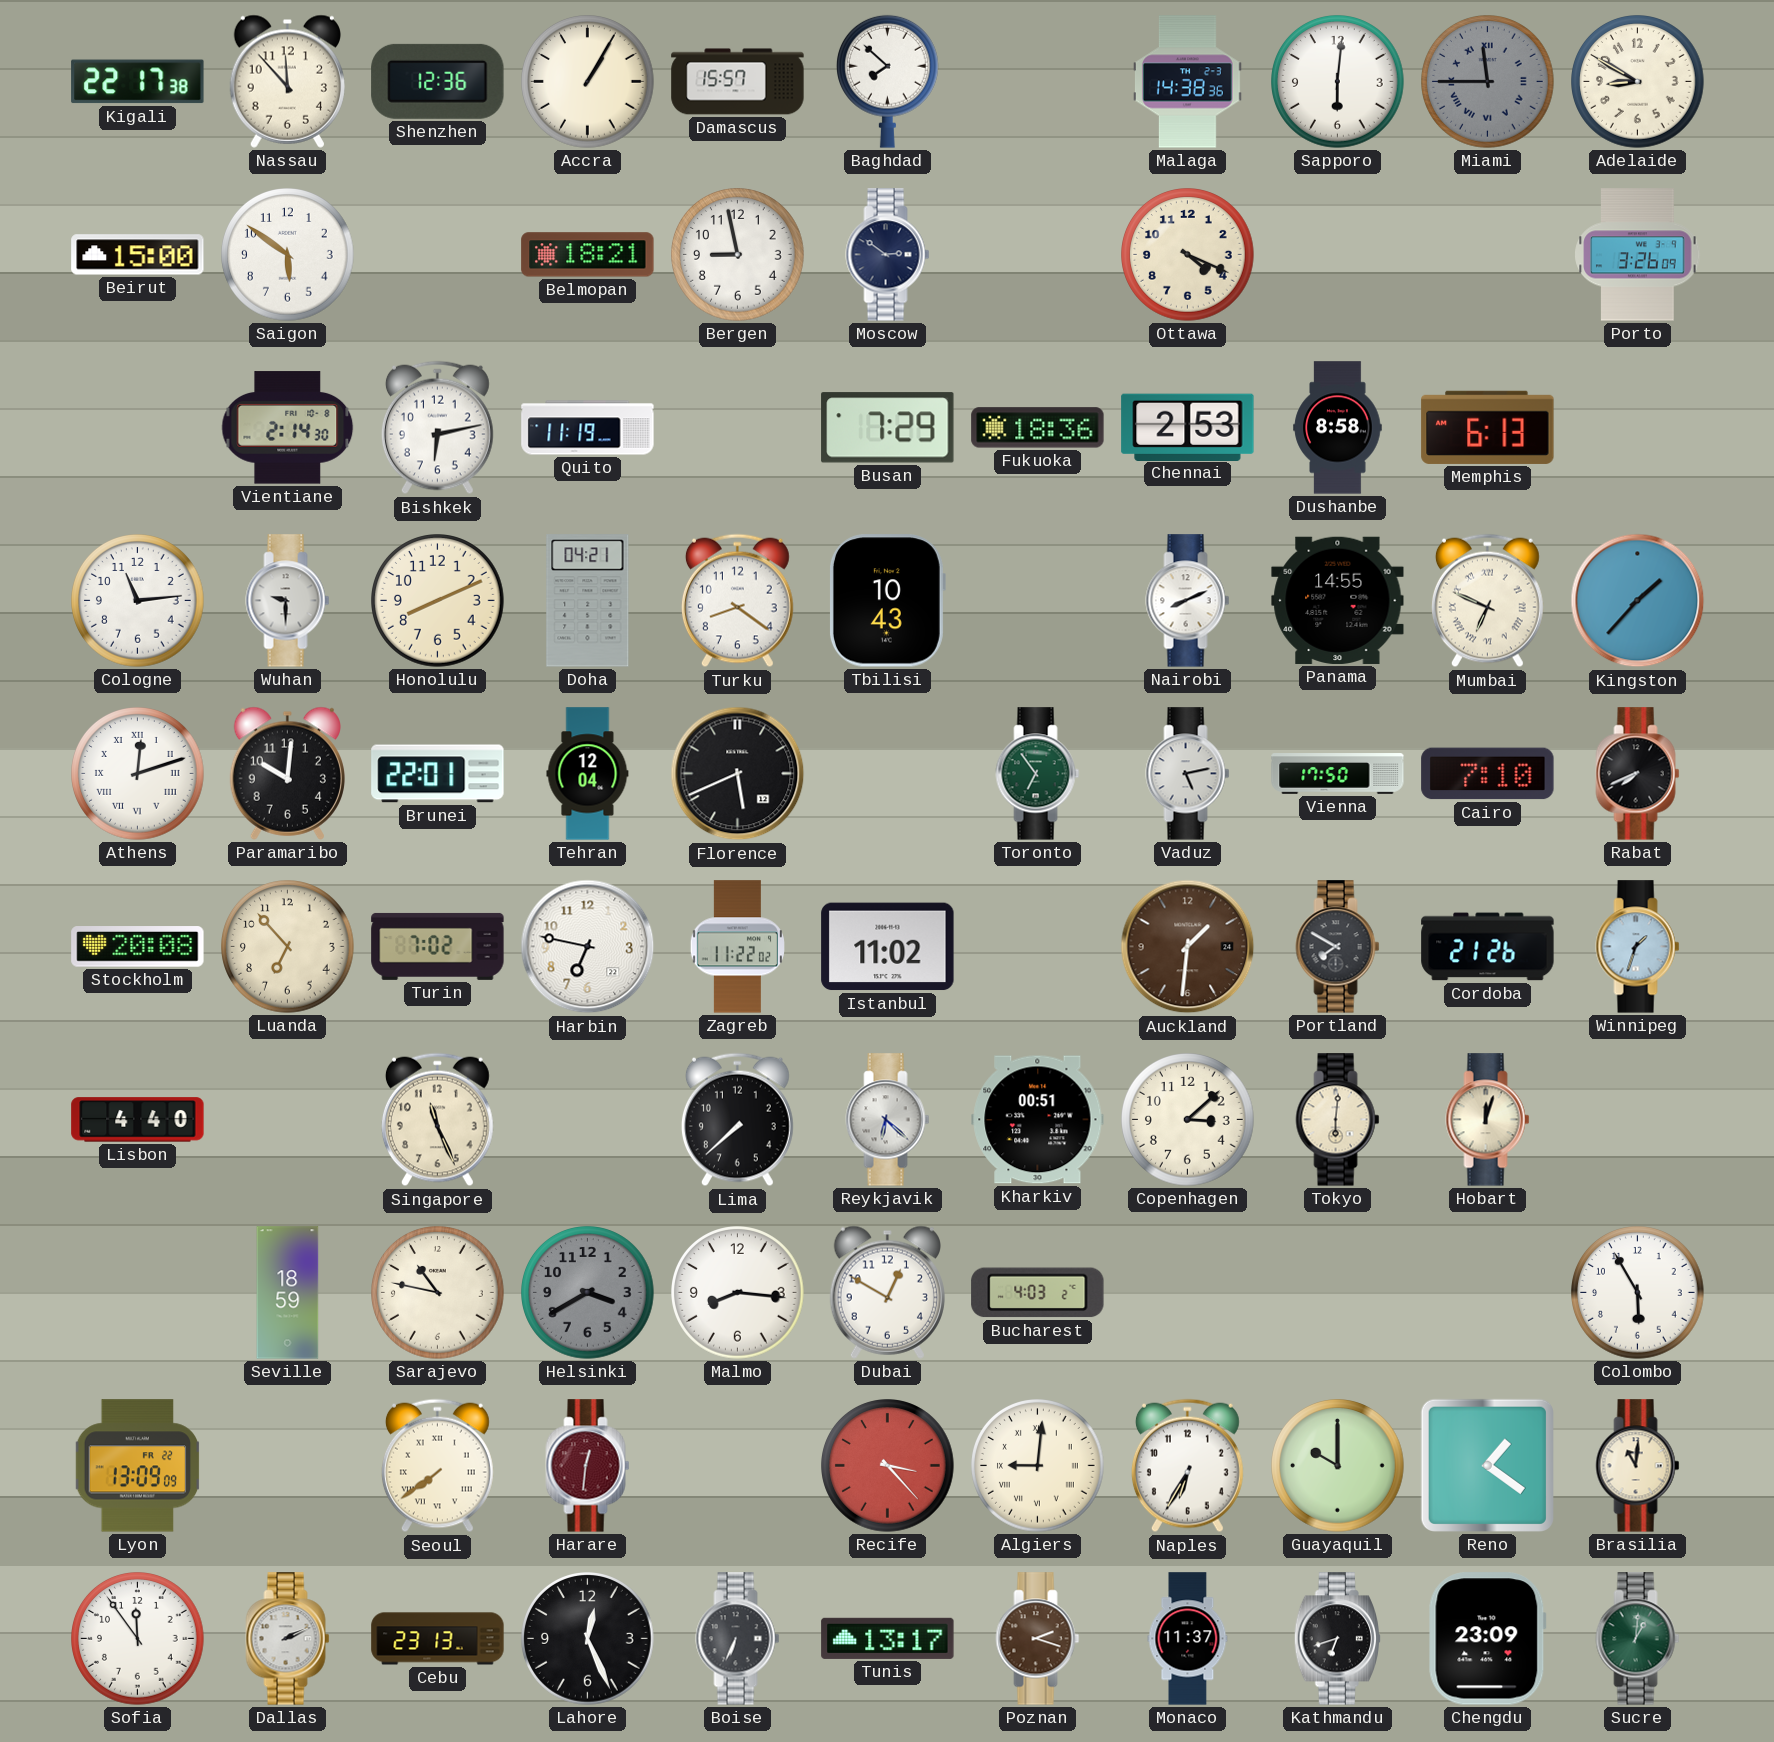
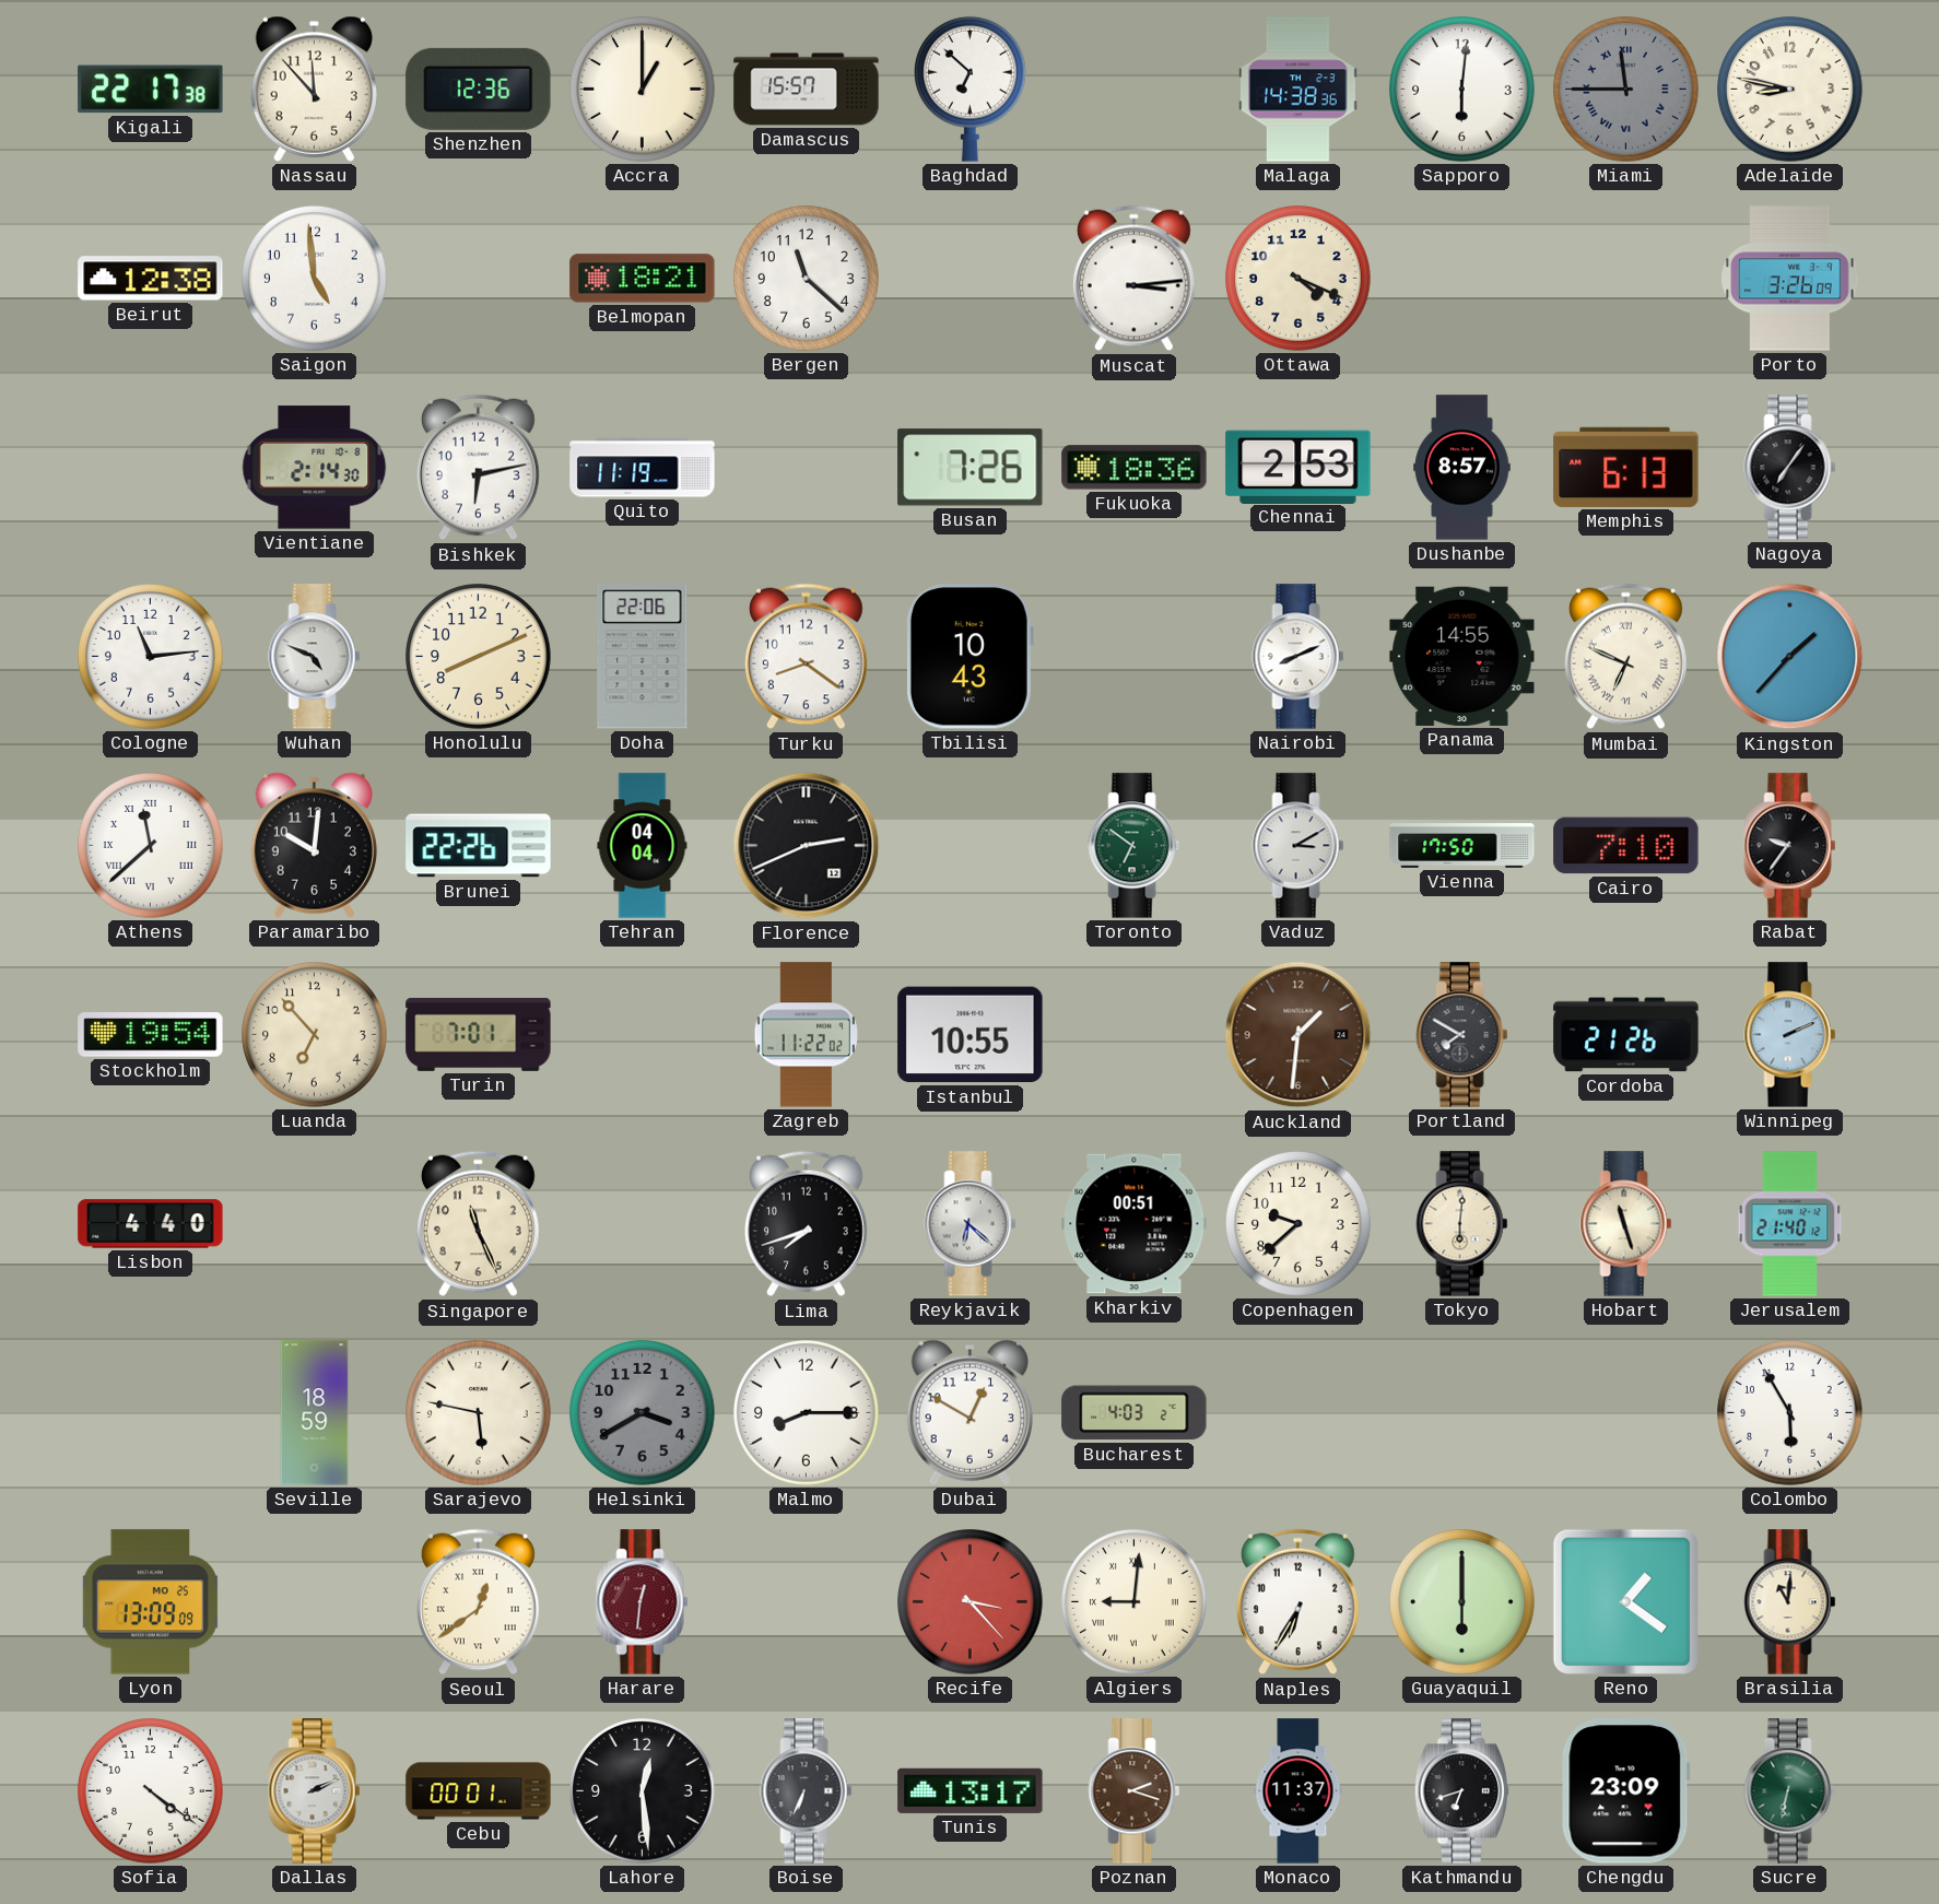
Accra: 1:05 -> 1:00 (643, 90)
Baghdad: 7:52 -> 6:52 (969, 89)
Adelaide: 8:50 -> 8:47 (1790, 90)
Beirut: 15:00 -> 12:38 (151, 279)
Saigon: 5:51 -> 4:59 (315, 279)
Bergen: 8:58 -> 11:22 (807, 279)
Moscow: 2:51 -> none (888, 255)
Muscat: none -> 3:14 (1133, 279)
Busan: 7:29 -> 7:26 (971, 468)
Dushanbe: 8:58 -> 8:57 (1462, 468)
Nagoya: none -> 7:06 (1790, 468)
Wuhan: 9:30 -> 4:49 (315, 657)
Doha: 04:21 -> 22:06 (643, 657)
Athens: 12:12 -> 11:38 (151, 846)
Brunei: 22:01 -> 22:26 (479, 846)
Tehran: 12:04 -> 04:04 (643, 846)
Florence: 5:41 -> 2:41 (807, 846)
Toronto: 6:54 -> 6:51 (1135, 846)
Vaduz: 5:13 -> 3:10 (1298, 846)
Rabat: 7:41 -> 9:36 (1790, 846)
Stockholm: 20:08 -> 19:54 (151, 1035)
Turin: 7:02 -> 7:01 (479, 1034)
Harbin: 6:47 -> none (588, 947)
Istanbul: 11:02 -> 10:55 (971, 1035)
Winnipeg: 1:33 -> 2:11 (1790, 1035)
Lima: 7:38 -> 7:42 (806, 1224)
Copenhagen: 3:08 -> 9:38 (1298, 1224)
Hobart: 12:03 -> 11:27 (1626, 1224)
Jerusalem: none -> 21:40 (1790, 1224)
Sarajevo: 10:47 -> 5:47 (479, 1413)
Malmo: 8:16 -> 8:15 (807, 1413)
Lyon date: FR 22 -> MO 25 (151, 1602)
Seoul: 7:39 -> 12:39 (478, 1602)
Guayaquil: 10:00 -> 6:00 (1462, 1602)
Sofia: 11:54 -> 4:21 (151, 1791)
Cebu: 23:13 -> 00:01 (479, 1791)
Lahore: 12:26 -> 12:29 (643, 1791)
Sucre: 1:01 -> 6:32 (1790, 1791)
